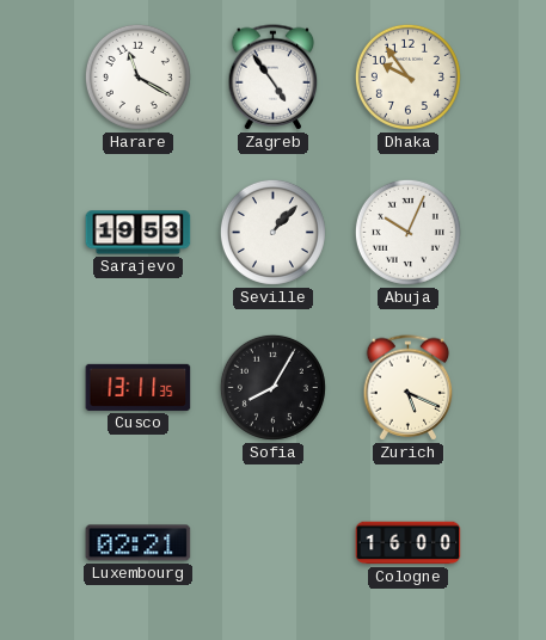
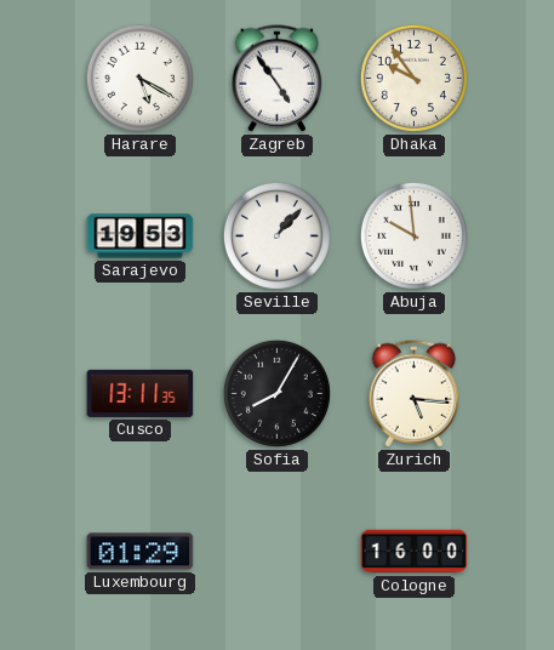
Harare: 11:20 -> 5:20 (139, 78)
Abuja: 10:04 -> 9:59 (413, 235)
Zurich: 5:19 -> 5:16 (415, 394)
Luxembourg: 02:21 -> 01:29 (141, 552)
